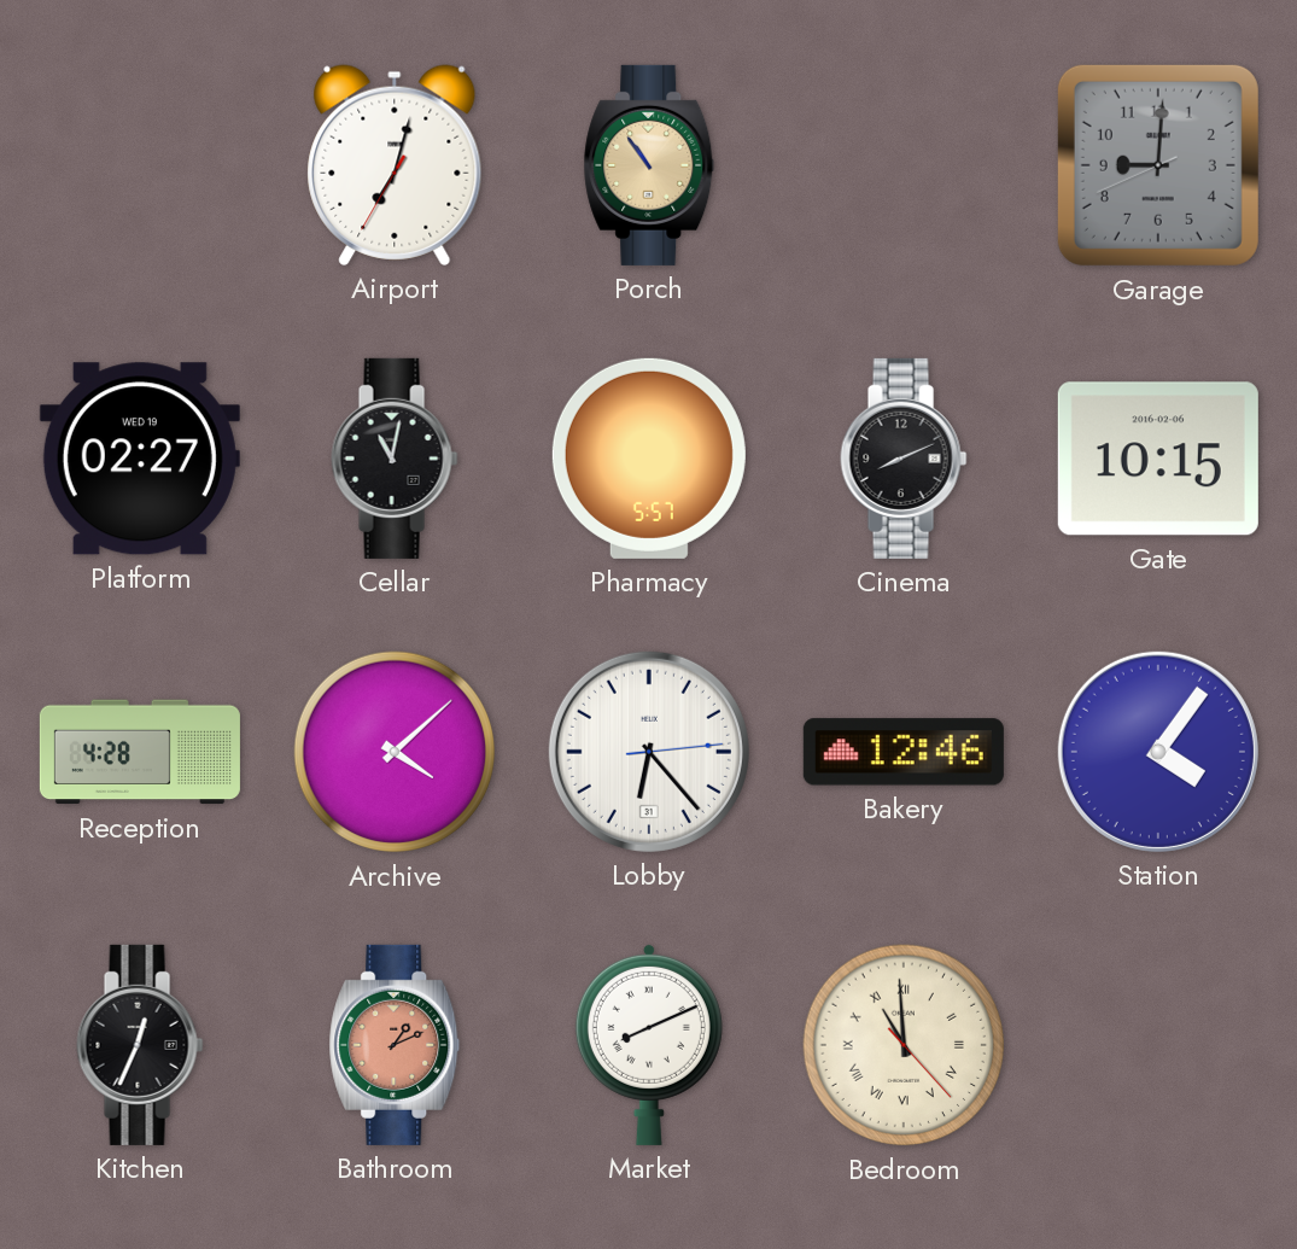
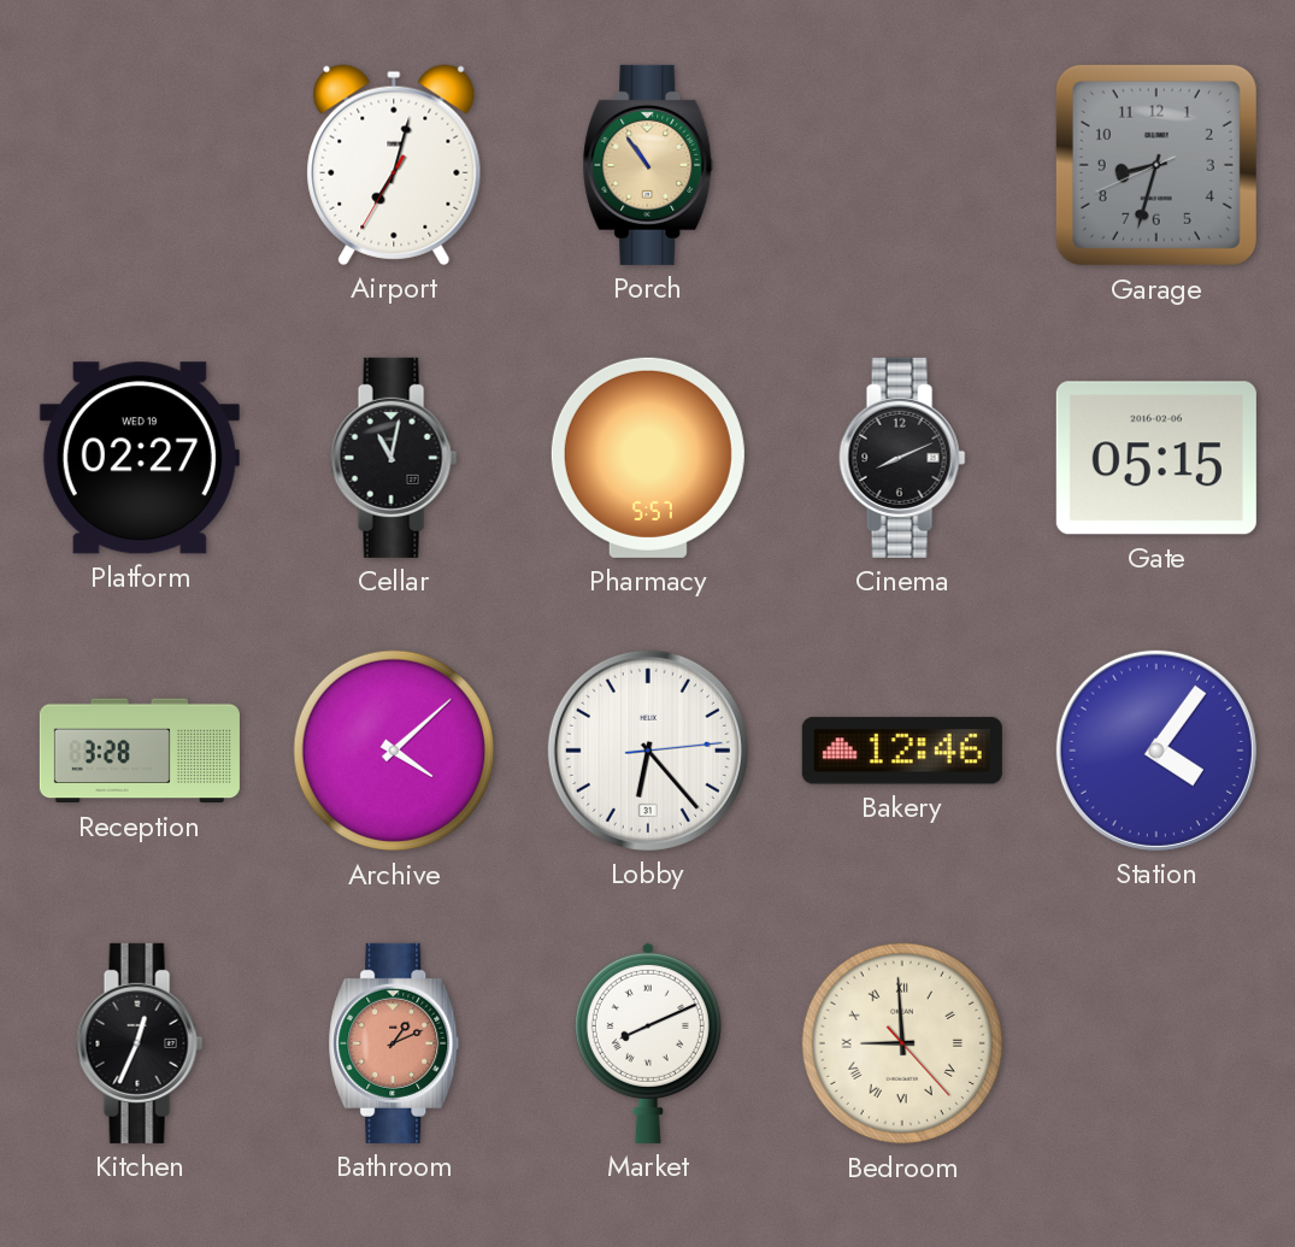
Garage: 9:00 -> 8:32 (1156, 165)
Gate: 10:15 -> 05:15 (1156, 458)
Reception: 4:28 -> 3:28 (140, 751)
Bedroom: 10:59 -> 8:59 (902, 1043)
